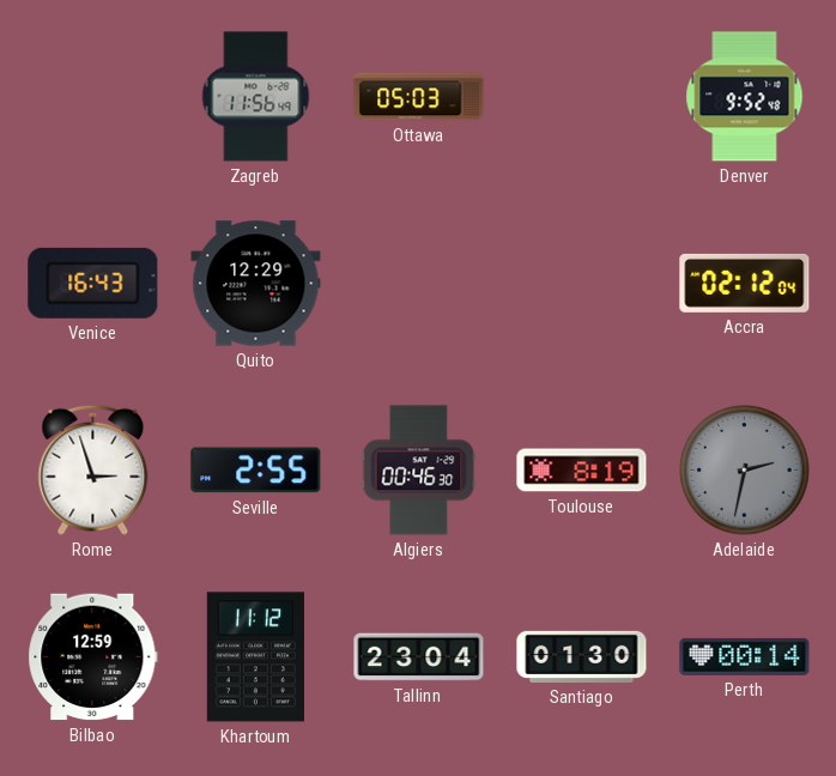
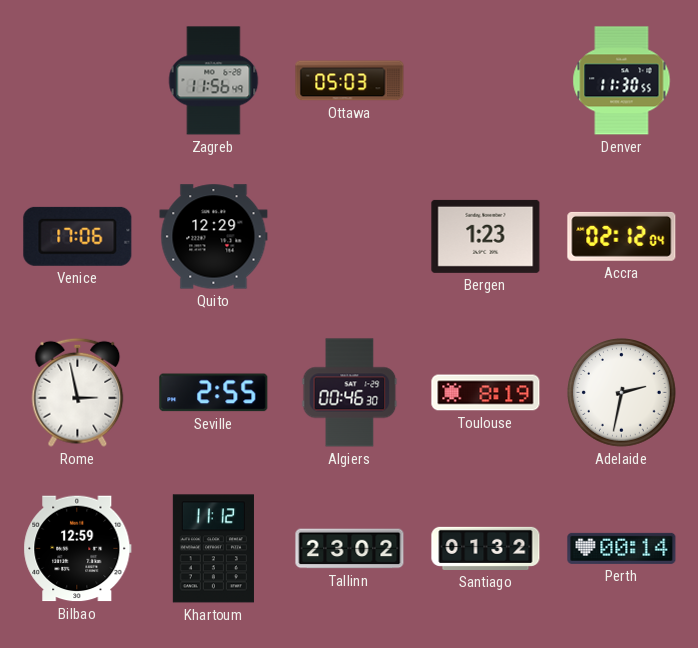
Denver: 9:52 -> 11:30 (622, 81)
Venice: 16:43 -> 17:06 (78, 236)
Bergen: none -> 1:23 (486, 236)
Rome: 2:57 -> 2:58 (78, 392)
Adelaide dial: grey -> white (622, 393)
Tallinn: 23:04 -> 23:02 (350, 549)
Santiago: 01:30 -> 01:32 (486, 548)
